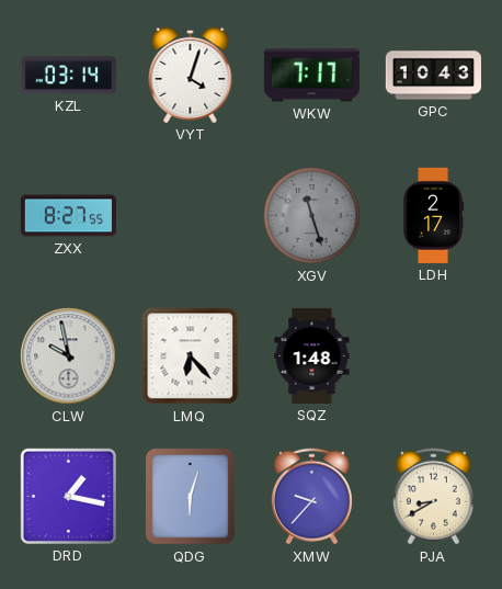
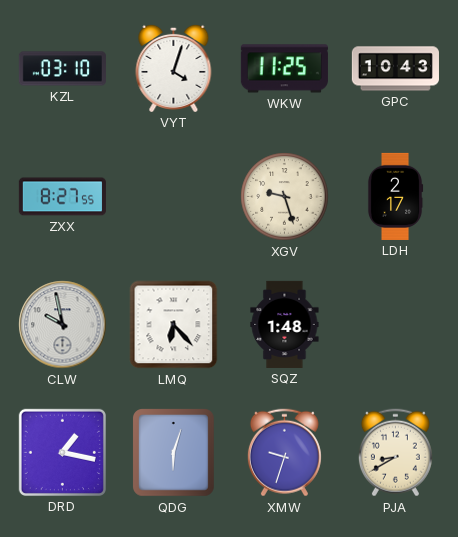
KZL: 03:14 -> 03:10 (62, 69)
WKW: 7:17 -> 11:25 (284, 69)
XGV: 11:27 -> 9:27 (285, 197)
XGV dial: grey -> cream (285, 197)
XMW: 9:37 -> 9:33 (284, 453)
